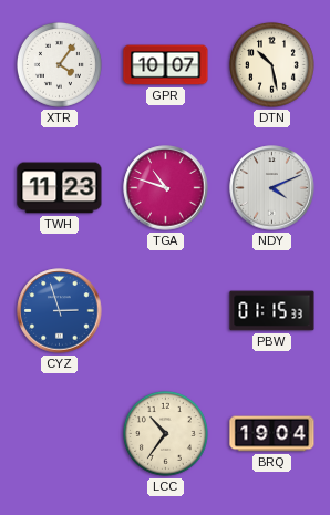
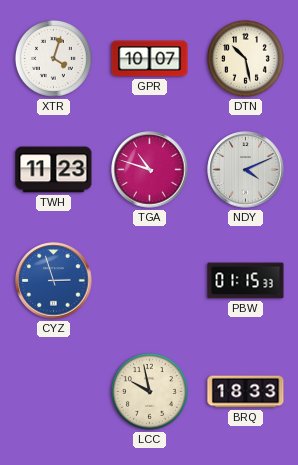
XTR: 4:06 -> 4:03 (53, 58)
LCC: 10:36 -> 9:58 (149, 391)
BRQ: 19:04 -> 18:33 (246, 392)
